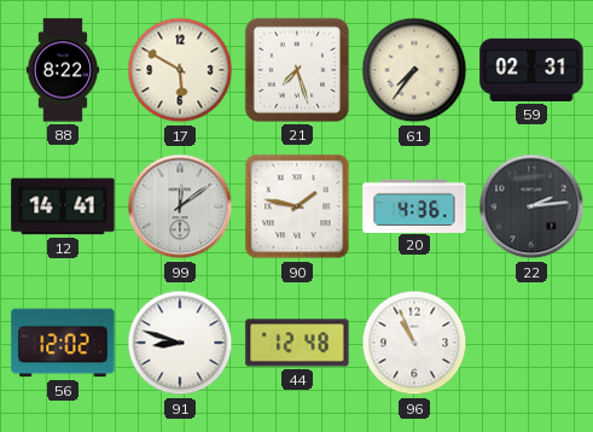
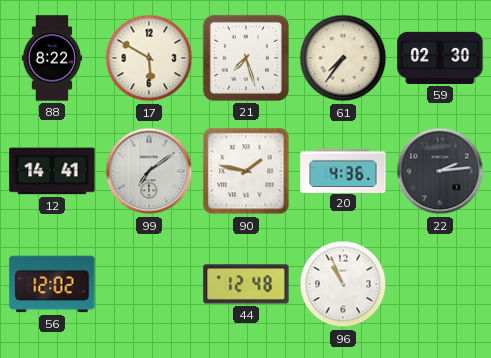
59: 02:31 -> 02:30 (440, 58)
99: 12:09 -> 7:09 (149, 171)
91: 8:48 -> none (180, 343)
